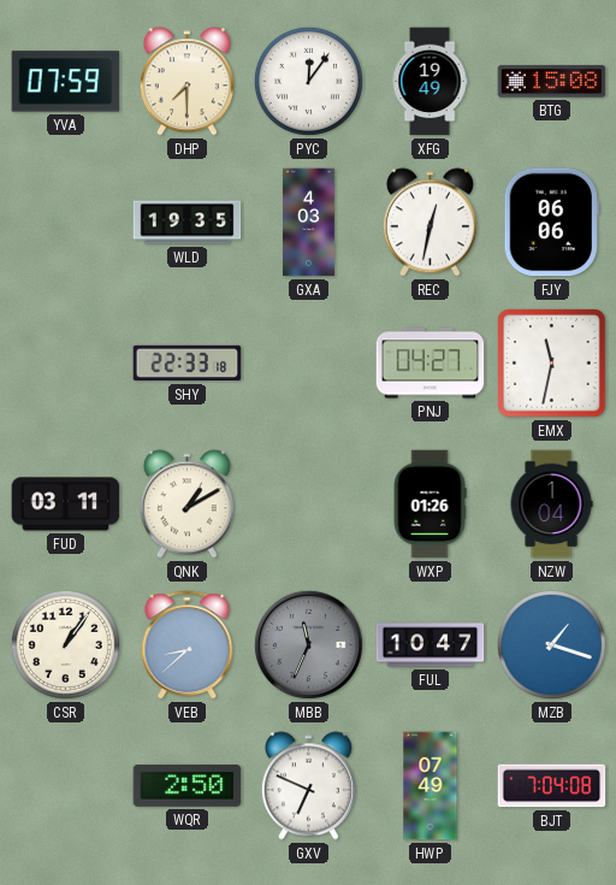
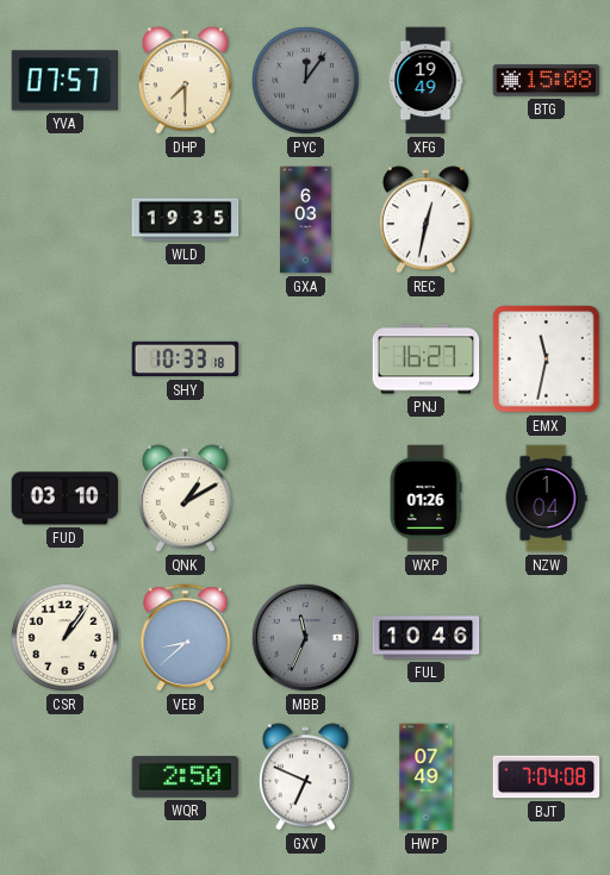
YVA: 07:59 -> 07:57 (66, 81)
PYC dial: white -> grey (305, 80)
GXA: 4:03 -> 6:03 (305, 220)
FJY: 06:06 -> none (551, 223)
SHY: 22:33 -> 10:33 (186, 360)
PNJ: 04:27 -> 16:27 (427, 360)
FUD: 03:11 -> 03:10 (66, 499)
FUL: 10:47 -> 10:46 (427, 638)
MZB: 1:18 -> none (551, 644)
